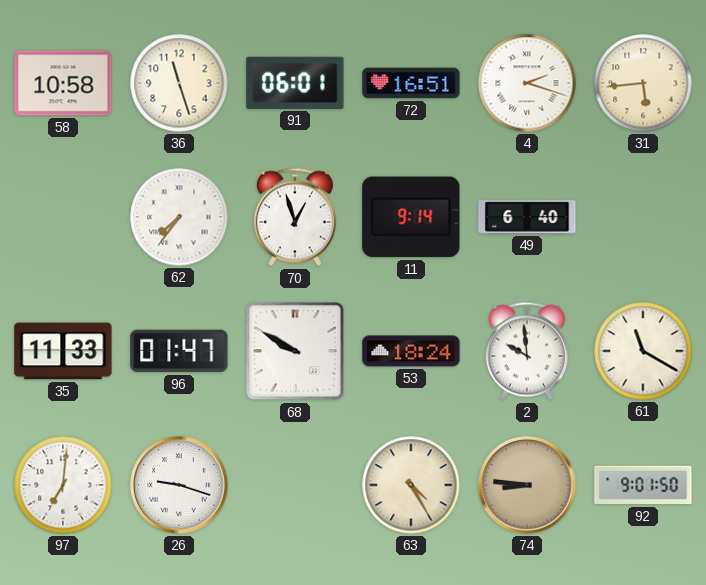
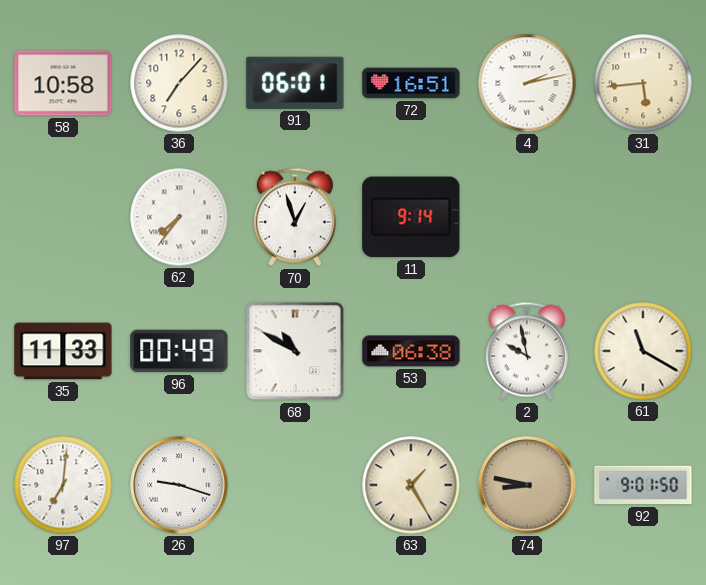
36: 11:27 -> 7:07 (179, 83)
4: 2:18 -> 2:13 (527, 83)
49: 6:40 -> none (527, 217)
96: 01:47 -> 00:49 (179, 351)
68: 9:50 -> 10:50 (295, 351)
53: 18:24 -> 06:38 (411, 351)
2: 9:59 -> 9:58 (527, 351)
63: 4:25 -> 1:25 (411, 485)
74: 8:46 -> 8:47 (527, 485)
